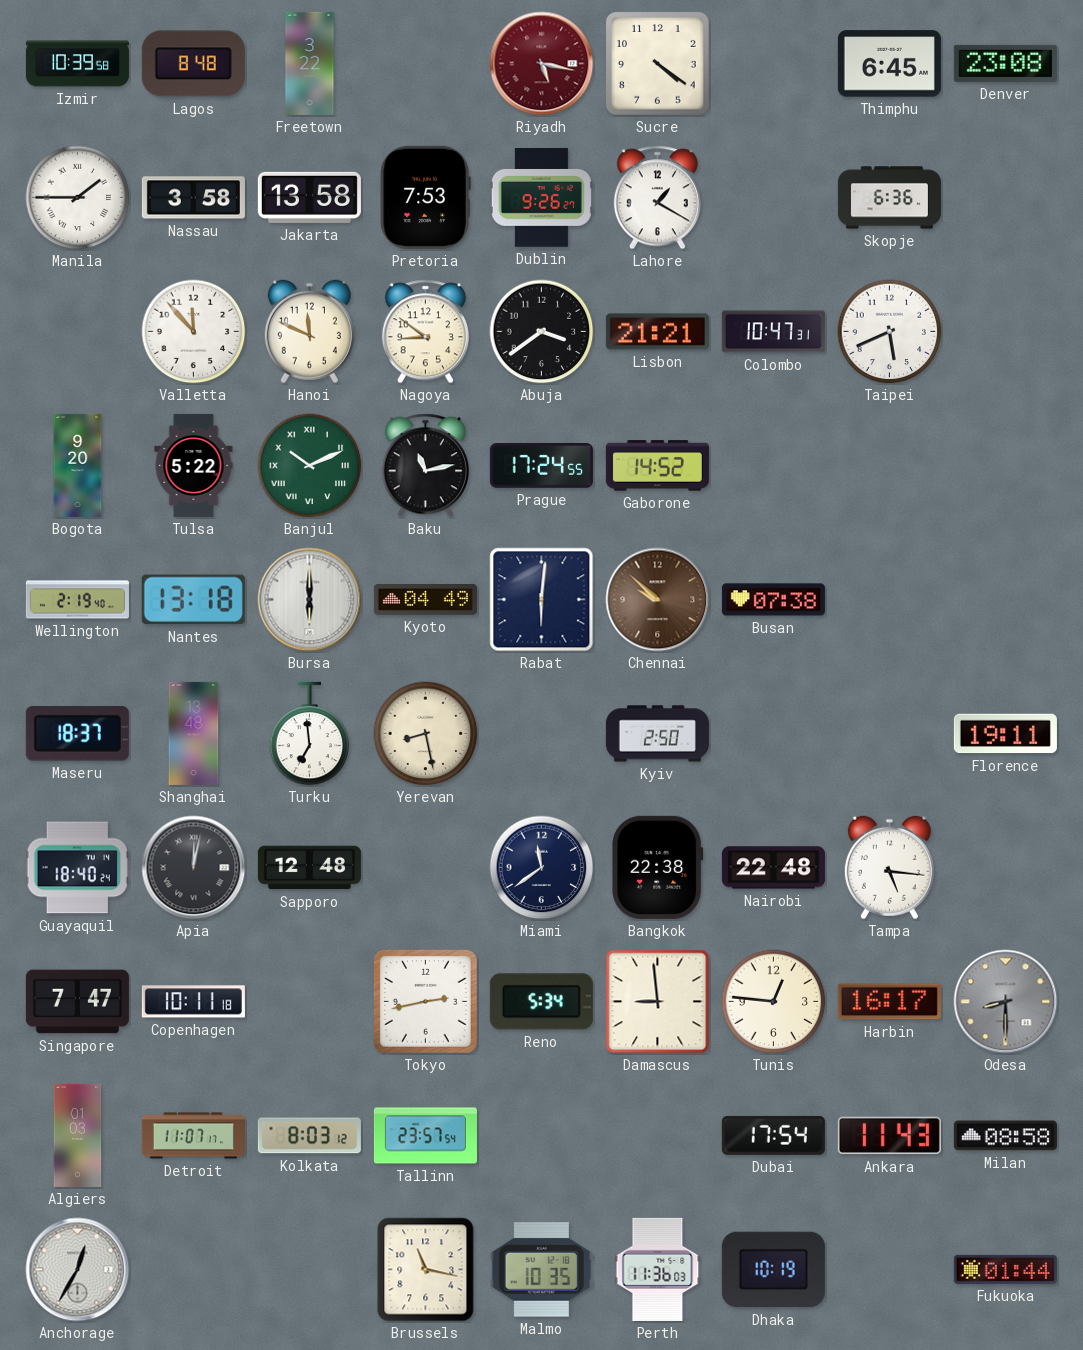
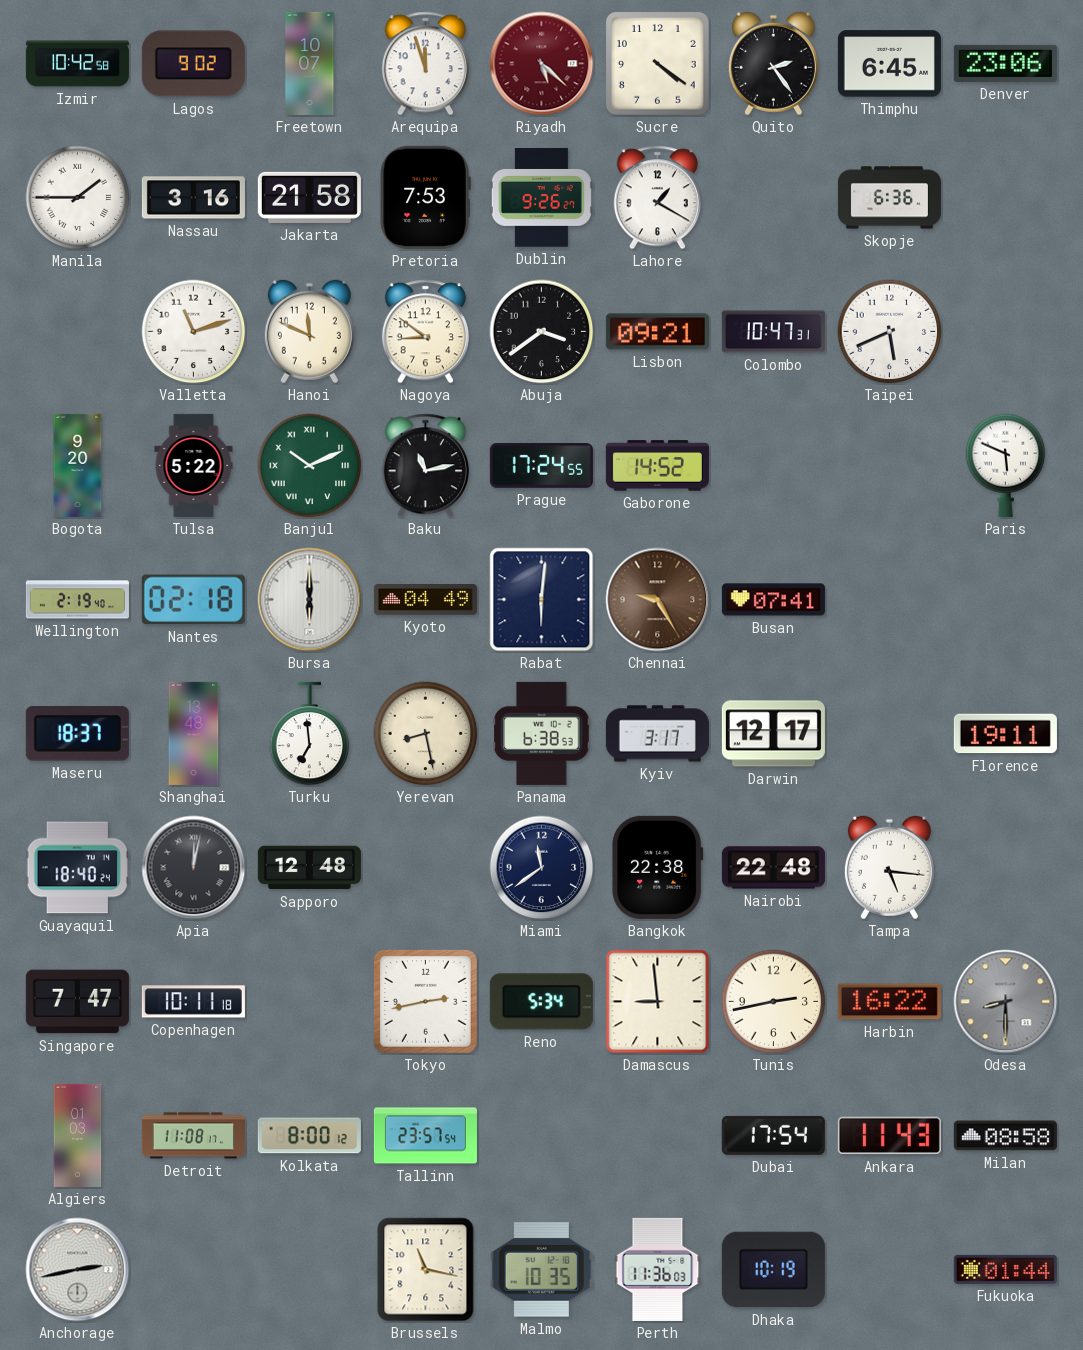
Izmir: 10:39 -> 10:42 (77, 64)
Lagos: 8:48 -> 9:02 (193, 64)
Freetown: 3:22 -> 10:07 (310, 63)
Arequipa: none -> 11:57 (425, 64)
Riyadh: 5:17 -> 5:22 (542, 64)
Quito: none -> 2:24 (773, 64)
Denver: 23:08 -> 23:06 (1005, 63)
Nassau: 3:58 -> 3:16 (193, 198)
Jakarta: 13:58 -> 21:58 (309, 197)
Valletta: 11:53 -> 11:12 (194, 332)
Lisbon: 21:21 -> 09:21 (657, 332)
Paris: none -> 5:49 (1006, 465)
Nantes: 13:18 -> 02:18 (193, 600)
Chennai: 9:52 -> 9:25 (658, 600)
Busan: 07:38 -> 07:41 (773, 600)
Panama: none -> 6:38 (542, 733)
Kyiv: 2:50 -> 3:17 (657, 734)
Darwin: none -> 12:17 (773, 734)
Tunis: 12:46 -> 2:43 (774, 1002)
Harbin: 16:17 -> 16:22 (889, 1002)
Detroit: 11:07 -> 11:08 (193, 1136)
Kolkata: 8:03 -> 8:00 (309, 1136)
Anchorage: 12:35 -> 2:43 (78, 1270)
